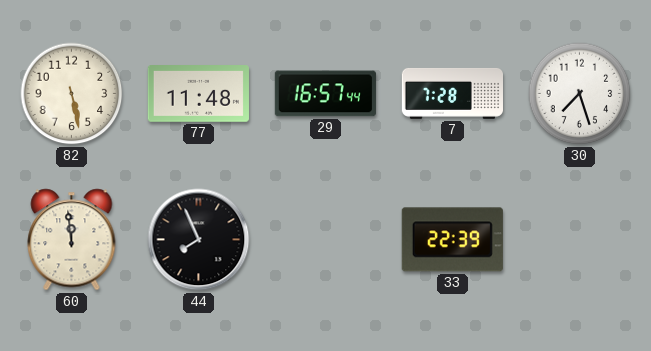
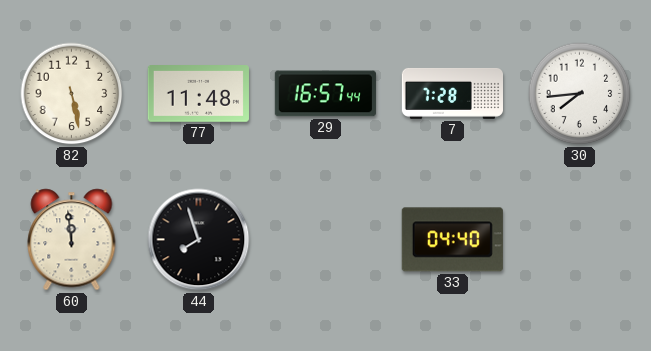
30: 7:27 -> 7:44 (580, 94)
44: 7:56 -> 7:57 (199, 240)
33: 22:39 -> 04:40 (452, 240)
